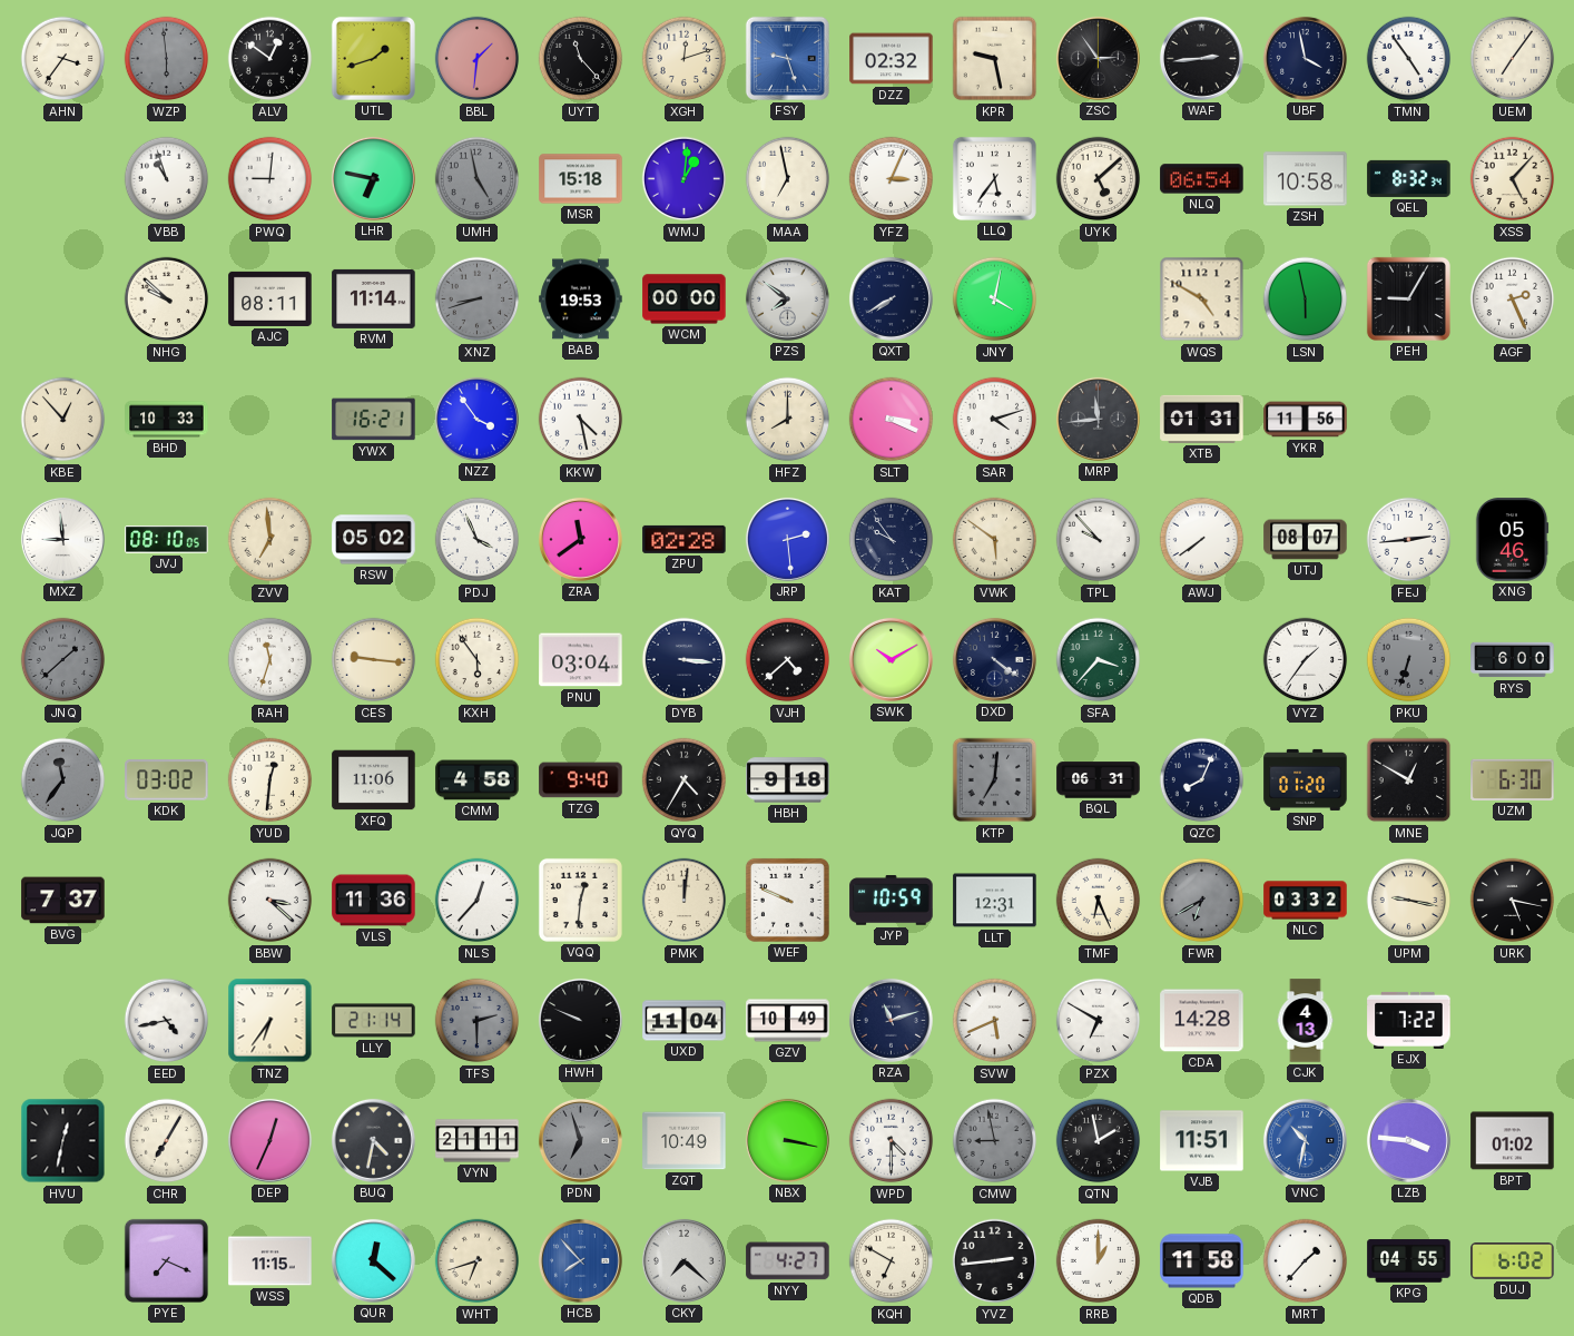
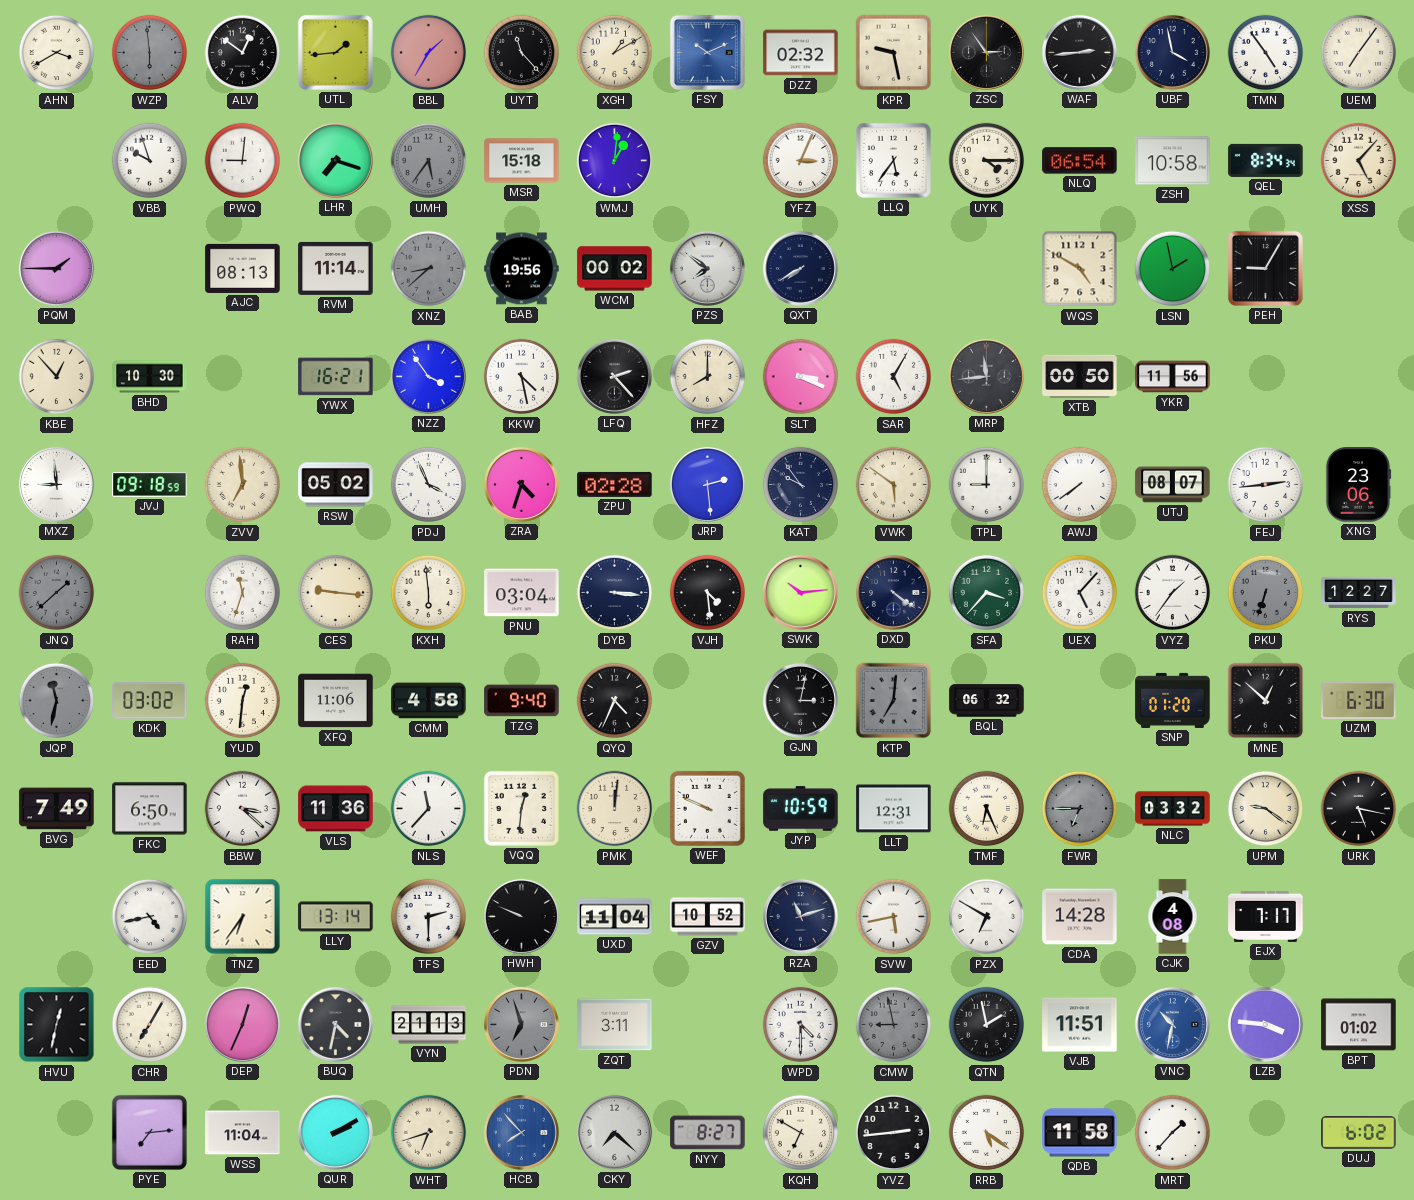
AHN: 3:36 -> 3:40 (57, 53)
UTL: 1:42 -> 1:44 (335, 52)
BBL: 1:31 -> 1:35 (429, 53)
XGH: 12:12 -> 1:10 (615, 53)
FSY: 9:27 -> 10:11 (707, 52)
VBB: 10:57 -> 9:57 (150, 161)
LHR: 6:47 -> 7:18 (335, 160)
UMH: 4:58 -> 5:36 (429, 161)
MAA: 6:58 -> none (788, 179)
UYK: 5:08 -> 4:15 (987, 161)
QEL: 8:32 -> 8:34 (1266, 160)
PQM: none -> 1:45 (56, 268)
NHG: 9:52 -> none (167, 299)
AJC: 08:11 -> 08:13 (243, 268)
XNZ: 8:42 -> 8:38 (429, 269)
BAB: 19:53 -> 19:56 (522, 269)
WCM: 00:00 -> 00:02 (615, 269)
JNY: 4:02 -> none (995, 299)
LSN: 5:58 -> 1:58 (1173, 269)
AGF: 2:26 -> none (1513, 299)
BHD: 10:33 -> 10:30 (150, 377)
LFQ: none -> 2:23 (614, 376)
SAR: 4:12 -> 5:05 (894, 377)
XTB: 01:31 -> 00:50 (1080, 376)
JVJ: 08:10 -> 09:18 (150, 485)
ZRA: 11:39 -> 4:33 (521, 484)
TPL: 9:53 -> 9:00 (987, 485)
XNG: 05:46 -> 23:06 (1358, 485)
KXH: 5:54 -> 5:59 (429, 593)
VJH: 4:38 -> 4:29 (708, 593)
SWK: 10:10 -> 10:14 (800, 592)
UEX: none -> 5:07 (1080, 593)
RYS: 6:00 -> 12:27 (1359, 593)
JQP: 11:36 -> 11:32 (57, 701)
QYQ: 4:35 -> 4:34 (615, 701)
HBH: 9:18 -> none (788, 780)
GJN: none -> 3:02 (800, 700)
BQL: 06:31 -> 06:32 (987, 701)
QZC: 8:04 -> none (1202, 780)
MNE: 12:50 -> 12:52 (1266, 701)
BVG: 7:37 -> 7:49 (57, 809)
FKC: none -> 6:50 (150, 809)
NLS: 12:37 -> 11:37 (429, 809)
FWR: 6:40 -> 6:45 (1080, 809)
UPM: 9:17 -> 9:21 (1266, 809)
LLY: 21:14 -> 13:14 (336, 917)
TFS dial: grey -> white (429, 917)
GZV: 10:49 -> 10:52 (708, 917)
SVW: 5:41 -> 5:43 (894, 917)
CJK: 4:13 -> 4:08 (1173, 917)
EJX: 7:22 -> 7:17 (1266, 916)
VYN: 21:11 -> 21:13 (429, 1025)
ZQT: 10:49 -> 3:11 (615, 1025)
NBX: 3:17 -> none (787, 1140)
PYE: 7:19 -> 7:14 (149, 1132)
WSS: 11:15 -> 11:04 (243, 1133)
QUR: 12:22 -> 2:10 (335, 1132)
NYY: 4:27 -> 8:27 (708, 1133)
RRB: 1:00 -> 5:21 (987, 1133)
KPG: 04:55 -> none (1409, 1261)
